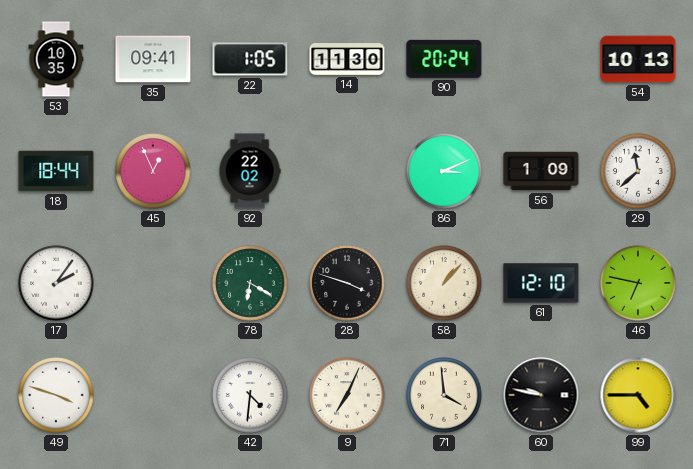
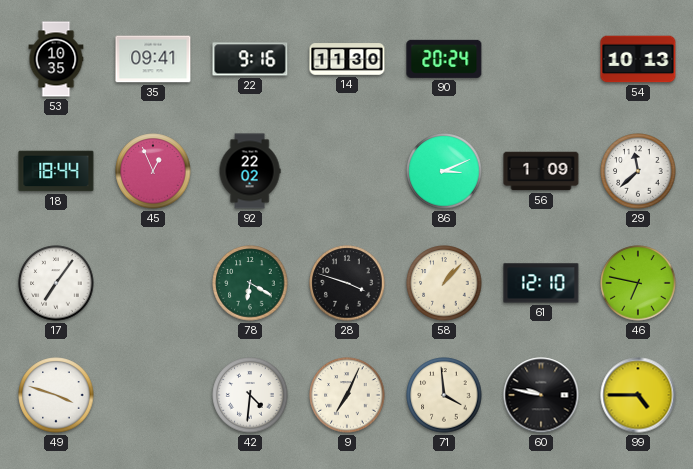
22: 1:05 -> 9:16 (250, 59)
17: 2:06 -> 7:06 (56, 283)
